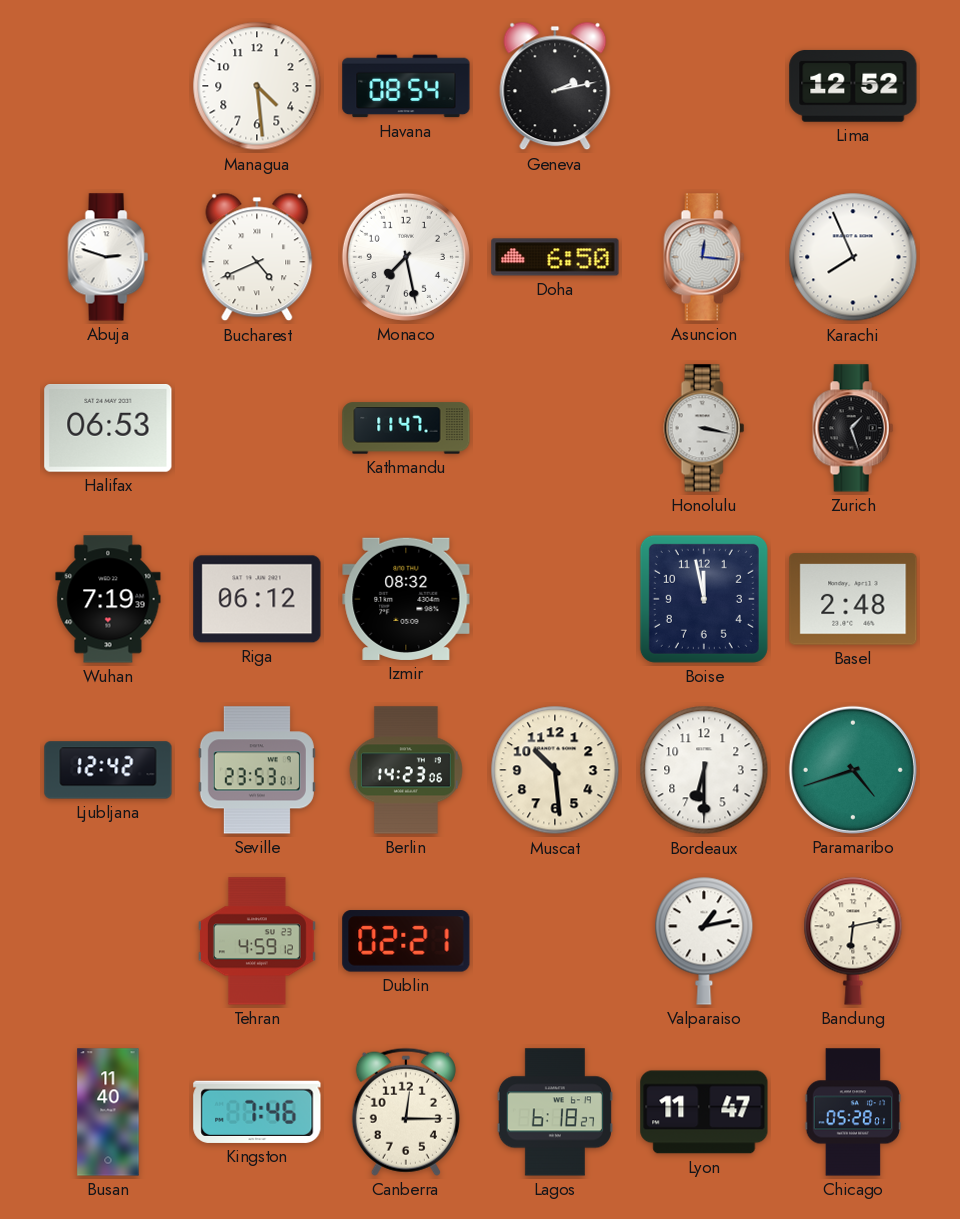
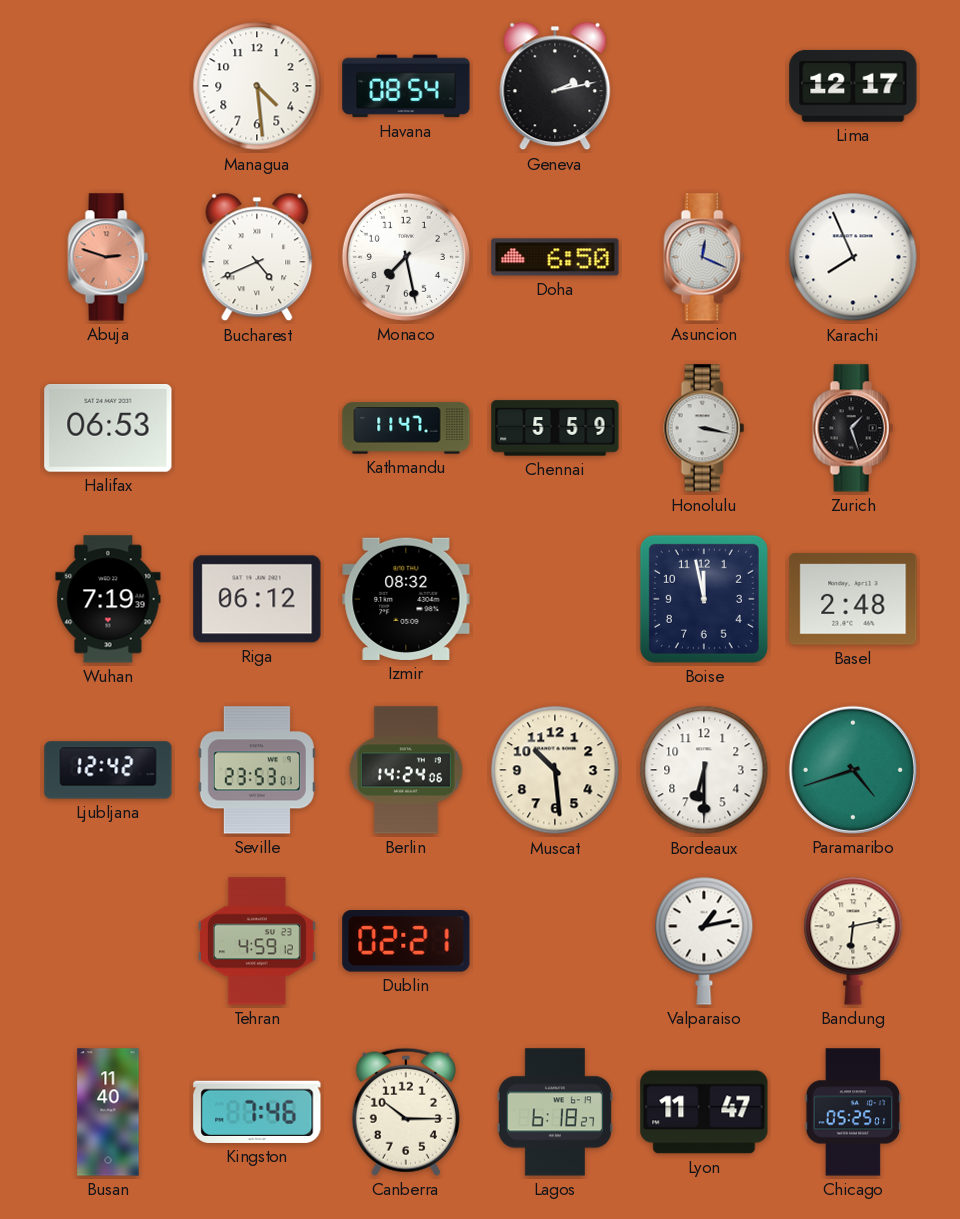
Lima: 12:52 -> 12:17 (853, 86)
Abuja dial: white -> salmon (108, 257)
Asuncion: 12:16 -> 12:19 (704, 257)
Chennai: none -> 5:59 (555, 428)
Berlin: 14:23 -> 14:24 (406, 770)
Canberra: 12:15 -> 10:15 (406, 1112)
Chicago: 05:28 -> 05:25 (853, 1112)
